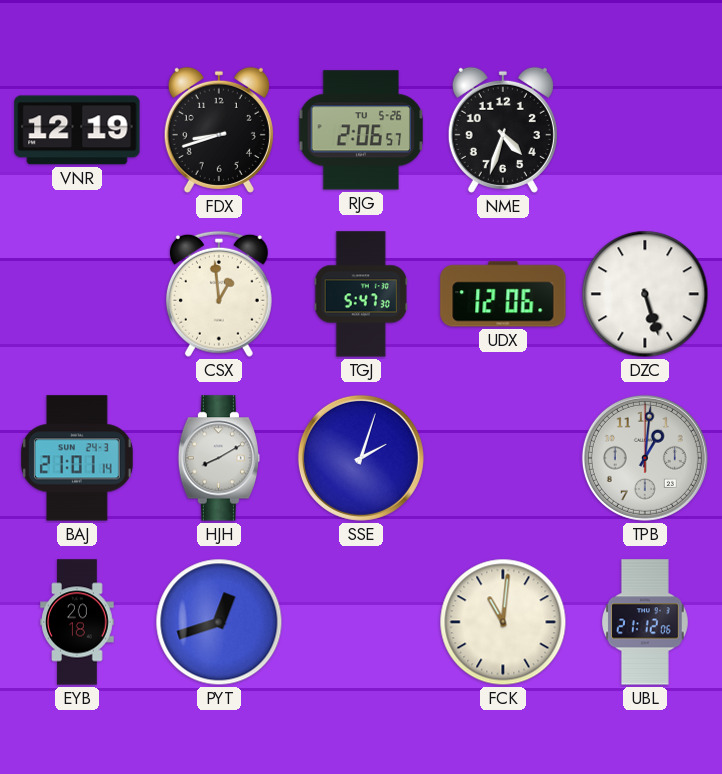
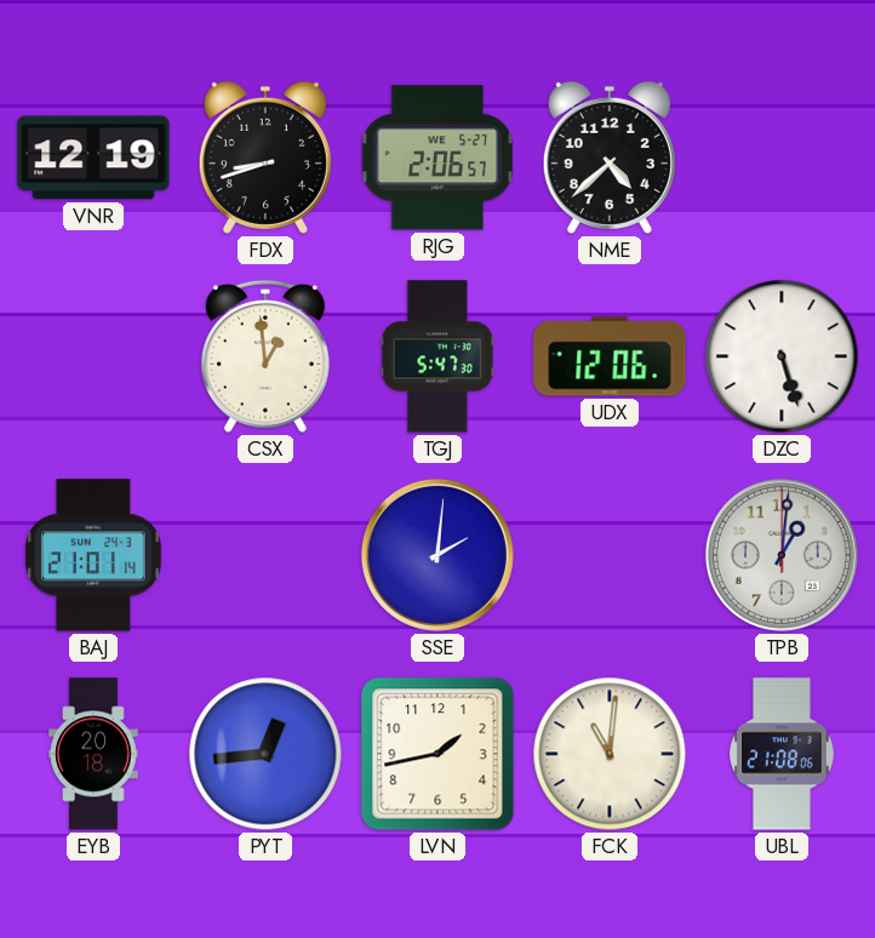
RJG date: TU 5-26 -> WE 5-27 (438, 158)
NME: 4:33 -> 4:38 (610, 158)
HJH: 8:10 -> none (218, 458)
SSE: 2:03 -> 2:01 (438, 555)
PYT: 12:42 -> 12:44 (265, 754)
LVN: none -> 1:43 (438, 754)
UBL: 21:12 -> 21:08 (783, 754)
